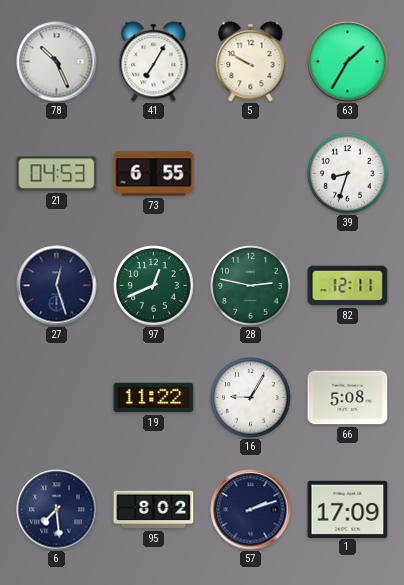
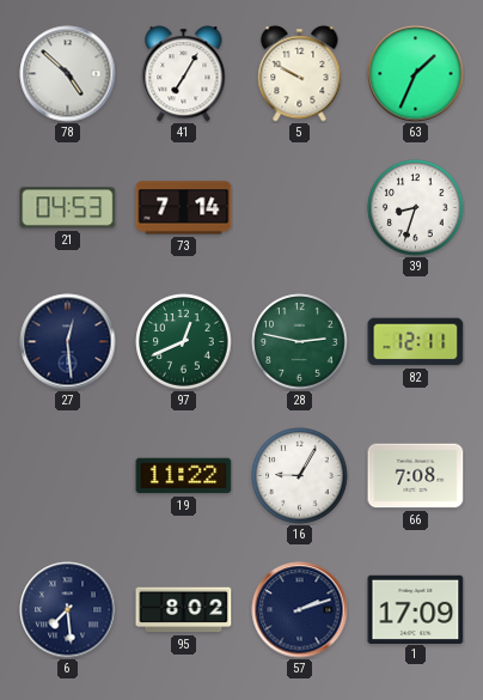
78: 10:26 -> 4:52 (68, 74)
63: 1:35 -> 1:34 (416, 74)
73: 6:55 -> 7:14 (184, 208)
27: 12:27 -> 12:29 (68, 342)
66: 5:08 -> 7:08 (416, 476)
